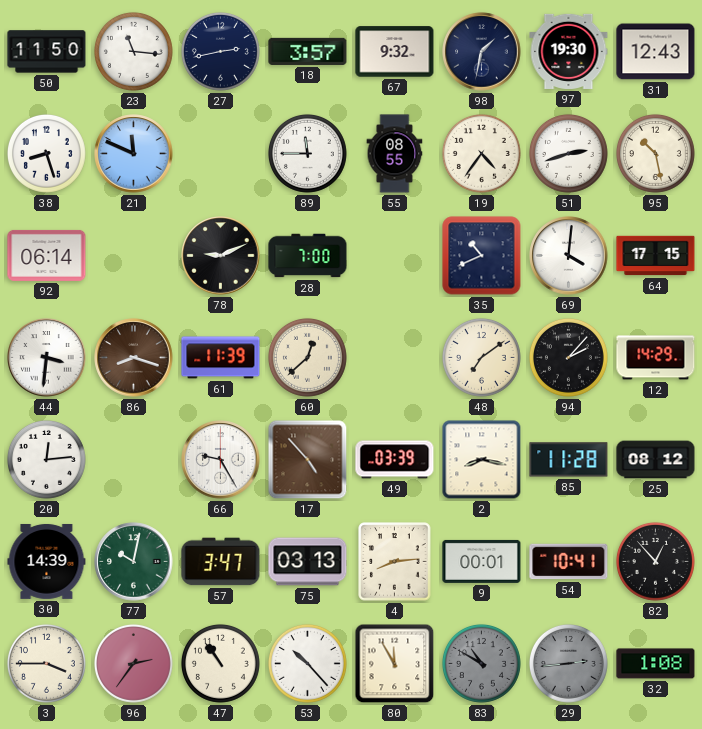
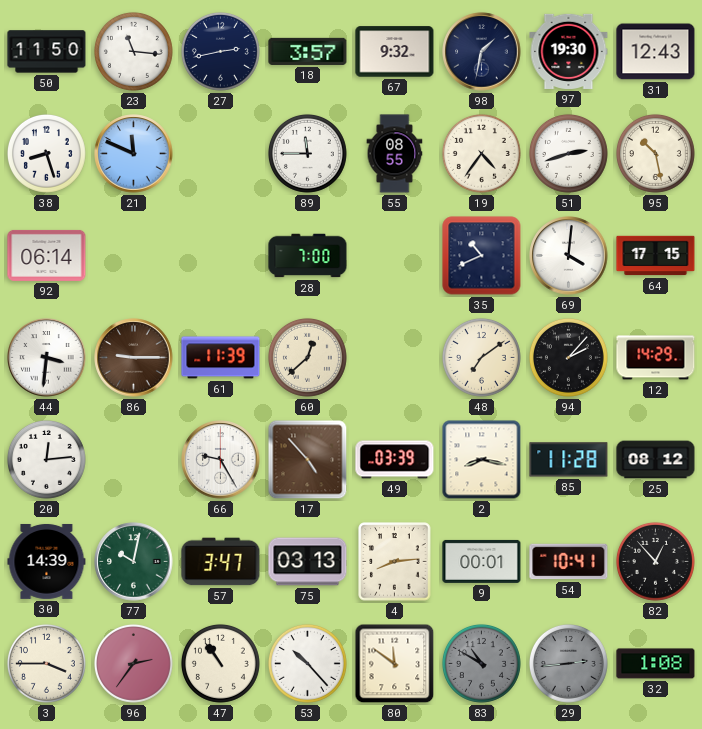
78: 9:11 -> none (221, 256)
86: 8:18 -> 9:15 (134, 358)
80: 11:55 -> 11:51 (395, 664)
